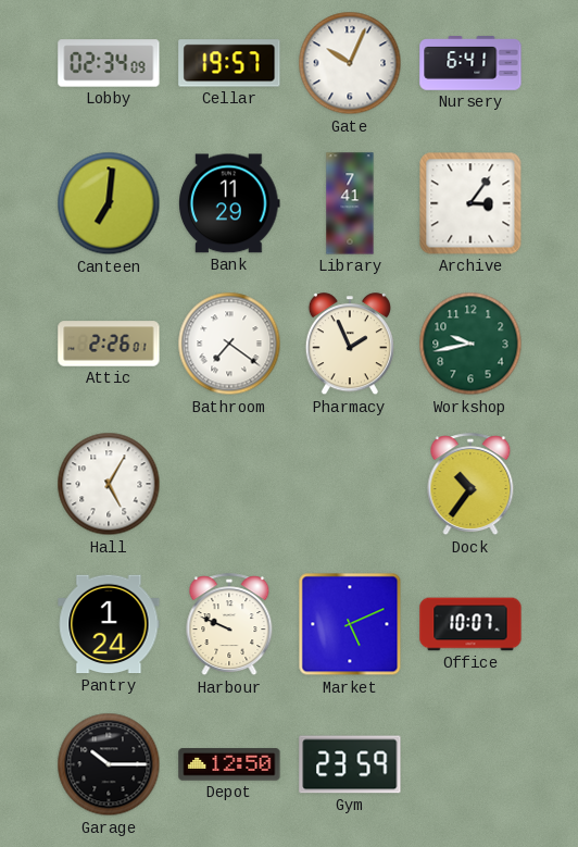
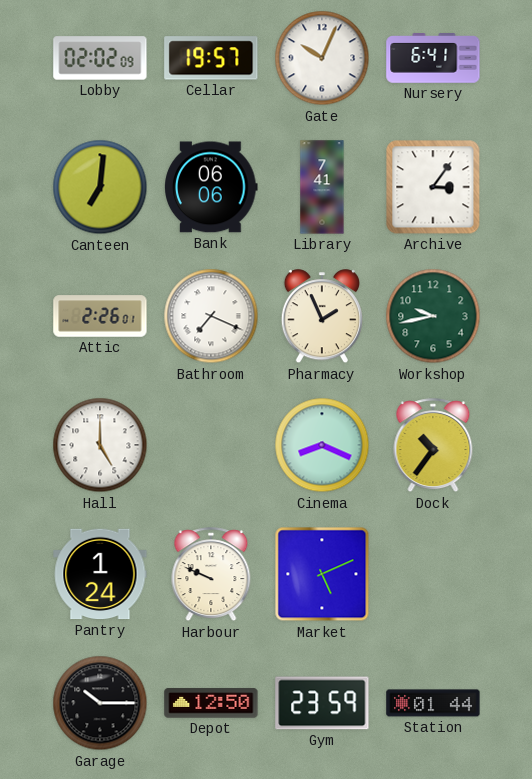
Lobby: 02:34 -> 02:02 (100, 58)
Bank: 11:29 -> 06:06 (212, 187)
Bathroom: 7:21 -> 7:19 (211, 316)
Hall: 5:05 -> 5:00 (100, 445)
Cinema: none -> 8:19 (322, 445)
Office: 10:07 -> none (470, 624)
Station: none -> 01:44 (433, 703)
